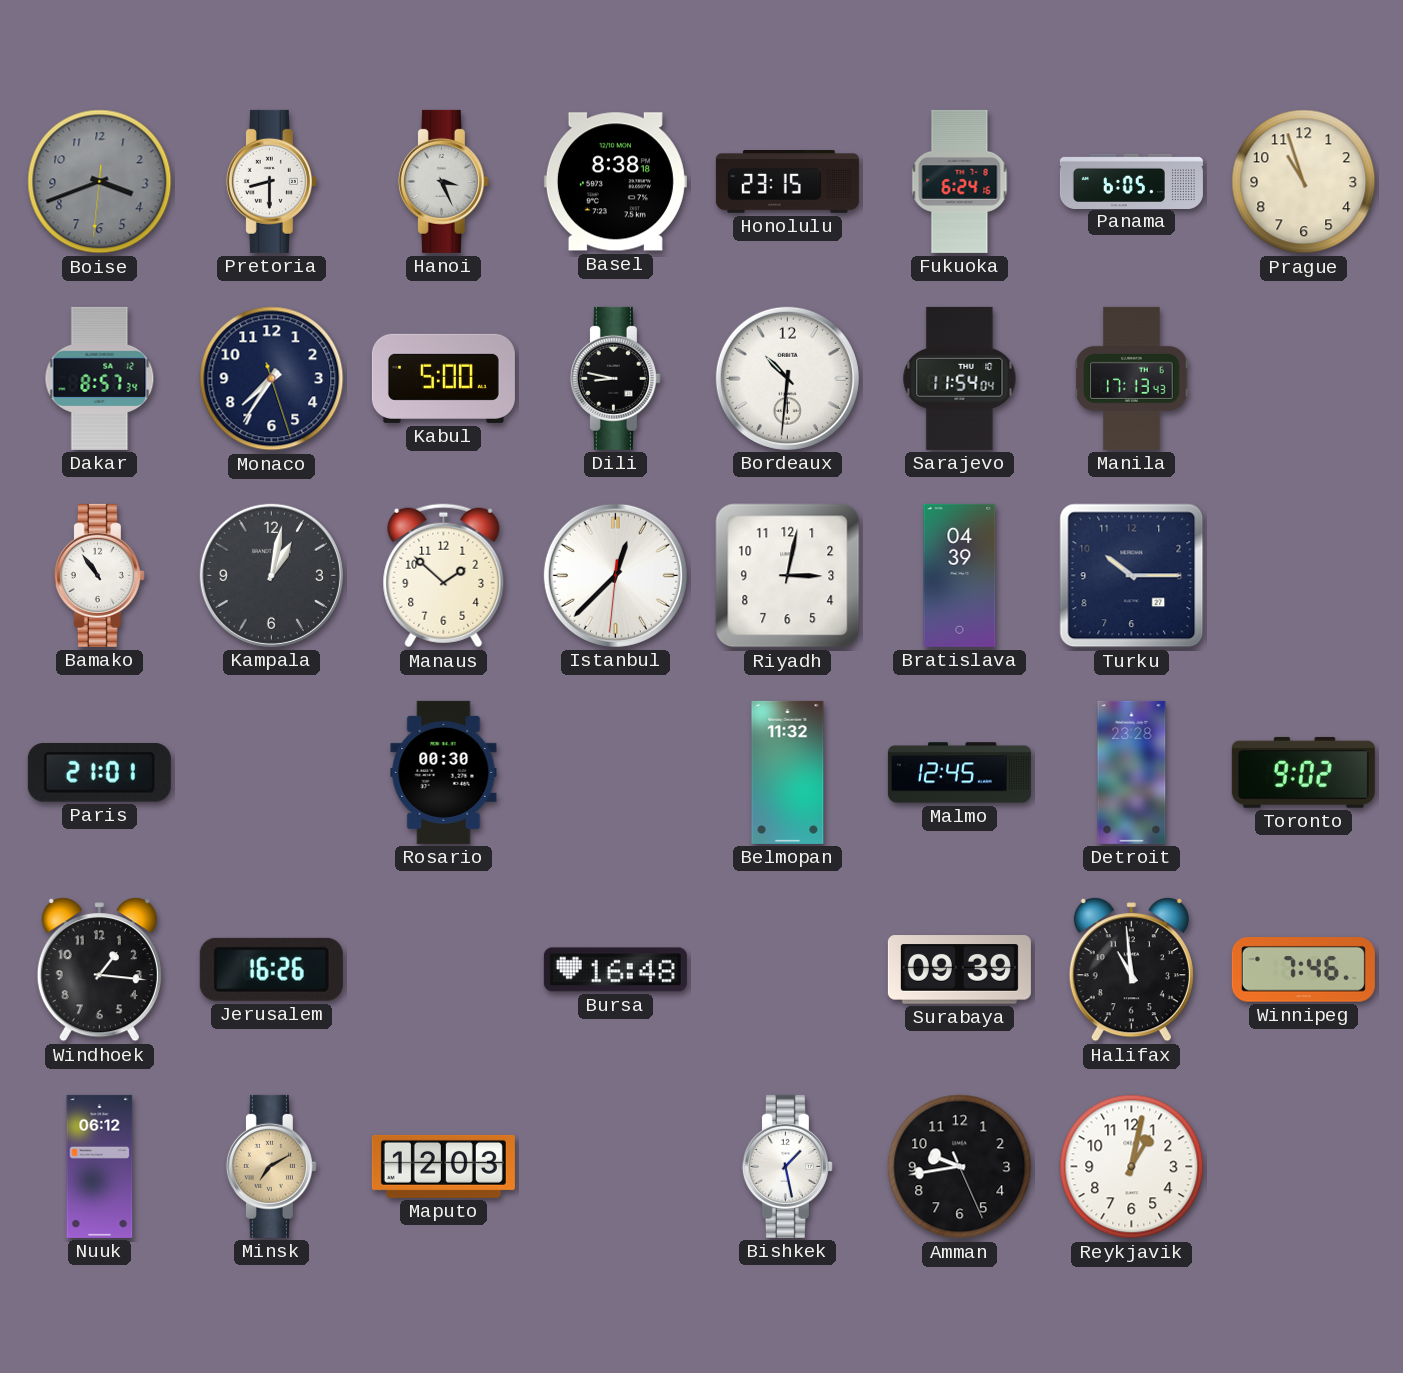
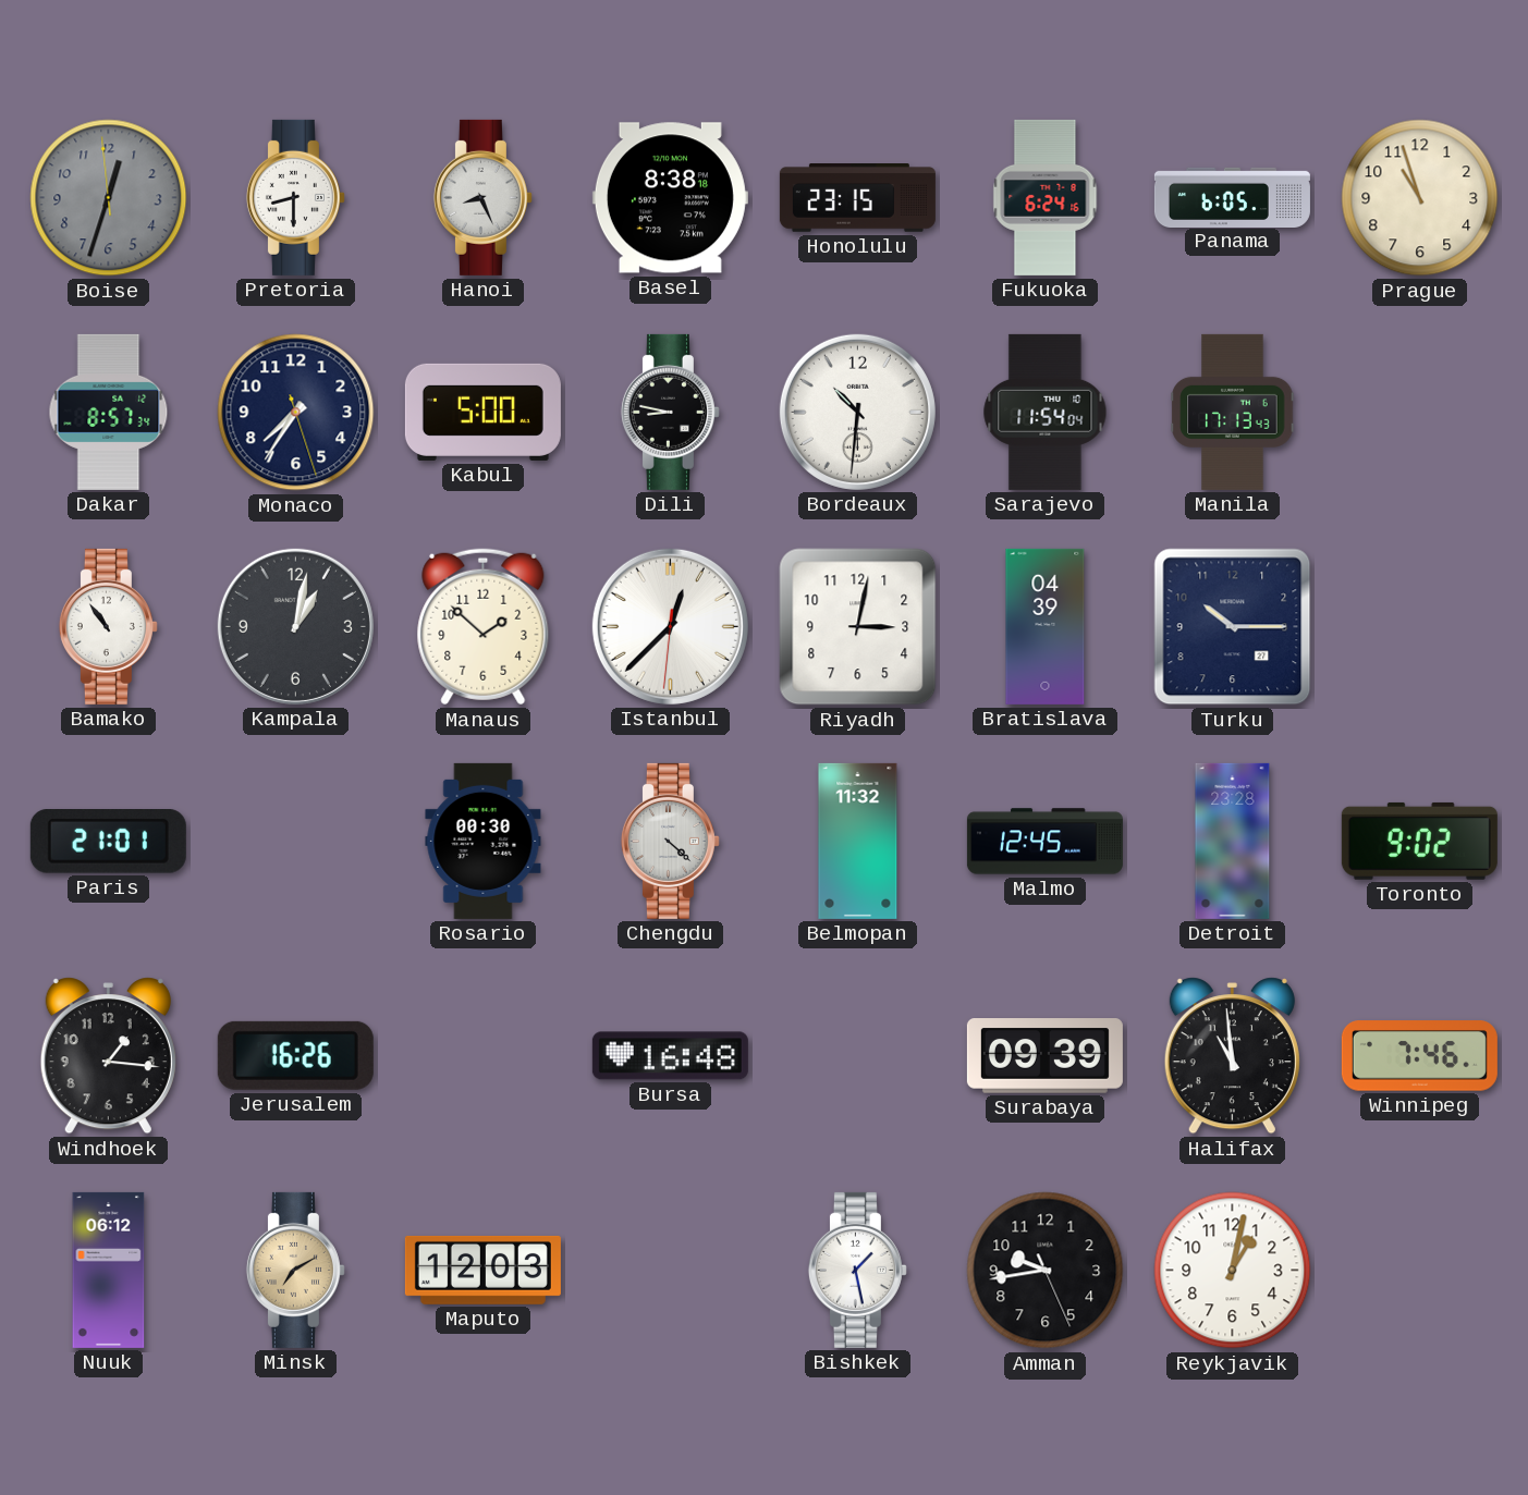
Boise: 3:41 -> 12:32 (109, 198)
Hanoi: 3:26 -> 8:26 (482, 197)
Chengdu: none -> 4:22 (670, 841)
